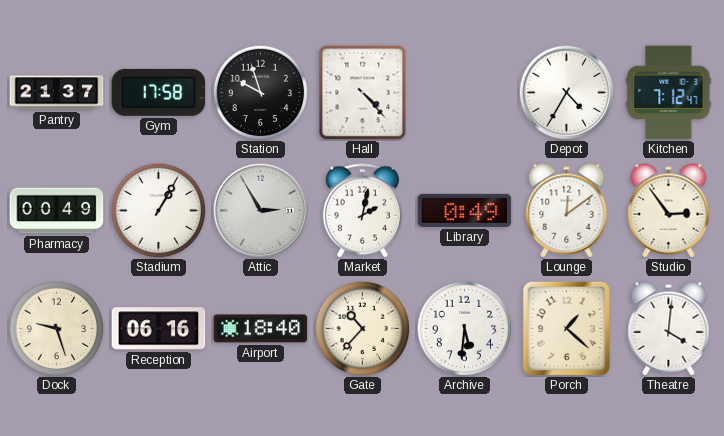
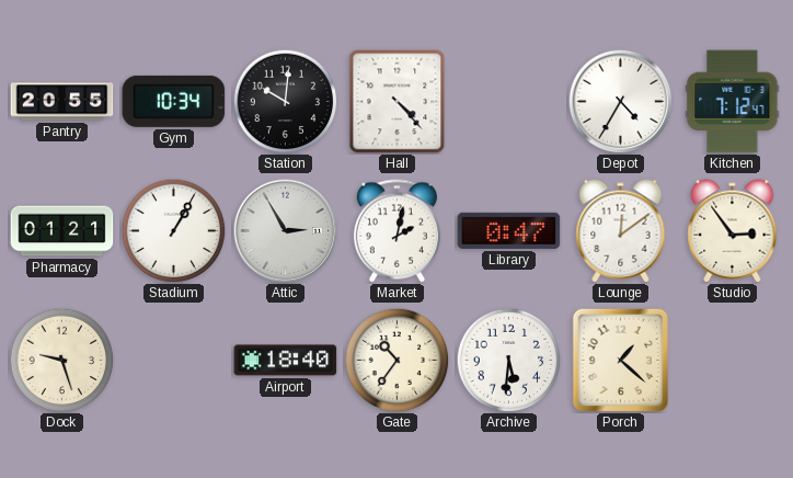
Pantry: 21:37 -> 20:55 (62, 102)
Gym: 17:58 -> 10:34 (174, 101)
Station: 9:57 -> 10:01 (285, 101)
Pharmacy: 00:49 -> 01:21 (62, 231)
Library: 0:49 -> 0:47 (509, 230)
Reception: 06:16 -> none (159, 329)
Gate: 10:37 -> 10:36 (396, 360)
Theatre: 4:01 -> none (669, 329)
